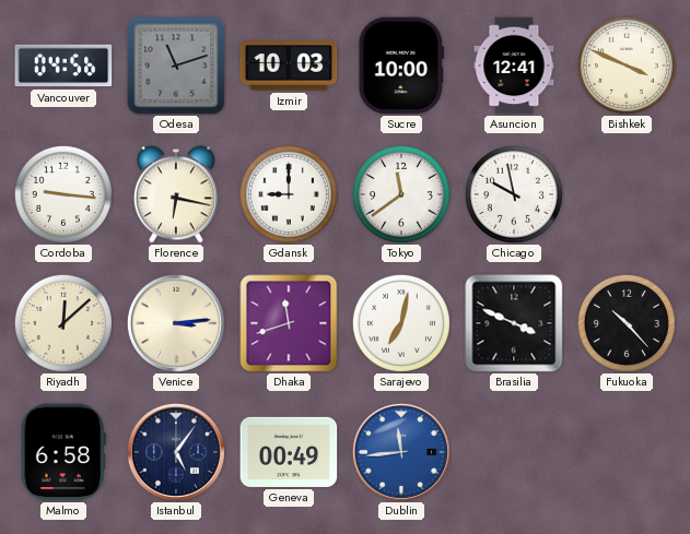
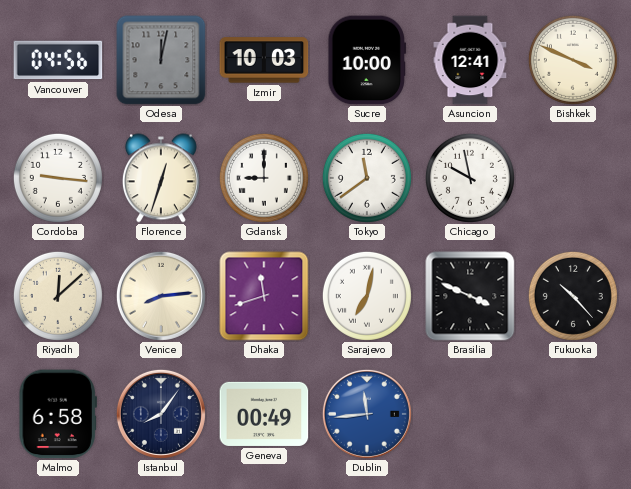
Odesa: 11:12 -> 12:02 (161, 60)
Florence: 6:17 -> 12:33 (161, 178)
Venice: 3:14 -> 8:14 (161, 296)
Istanbul: 5:06 -> 8:06 (161, 414)
